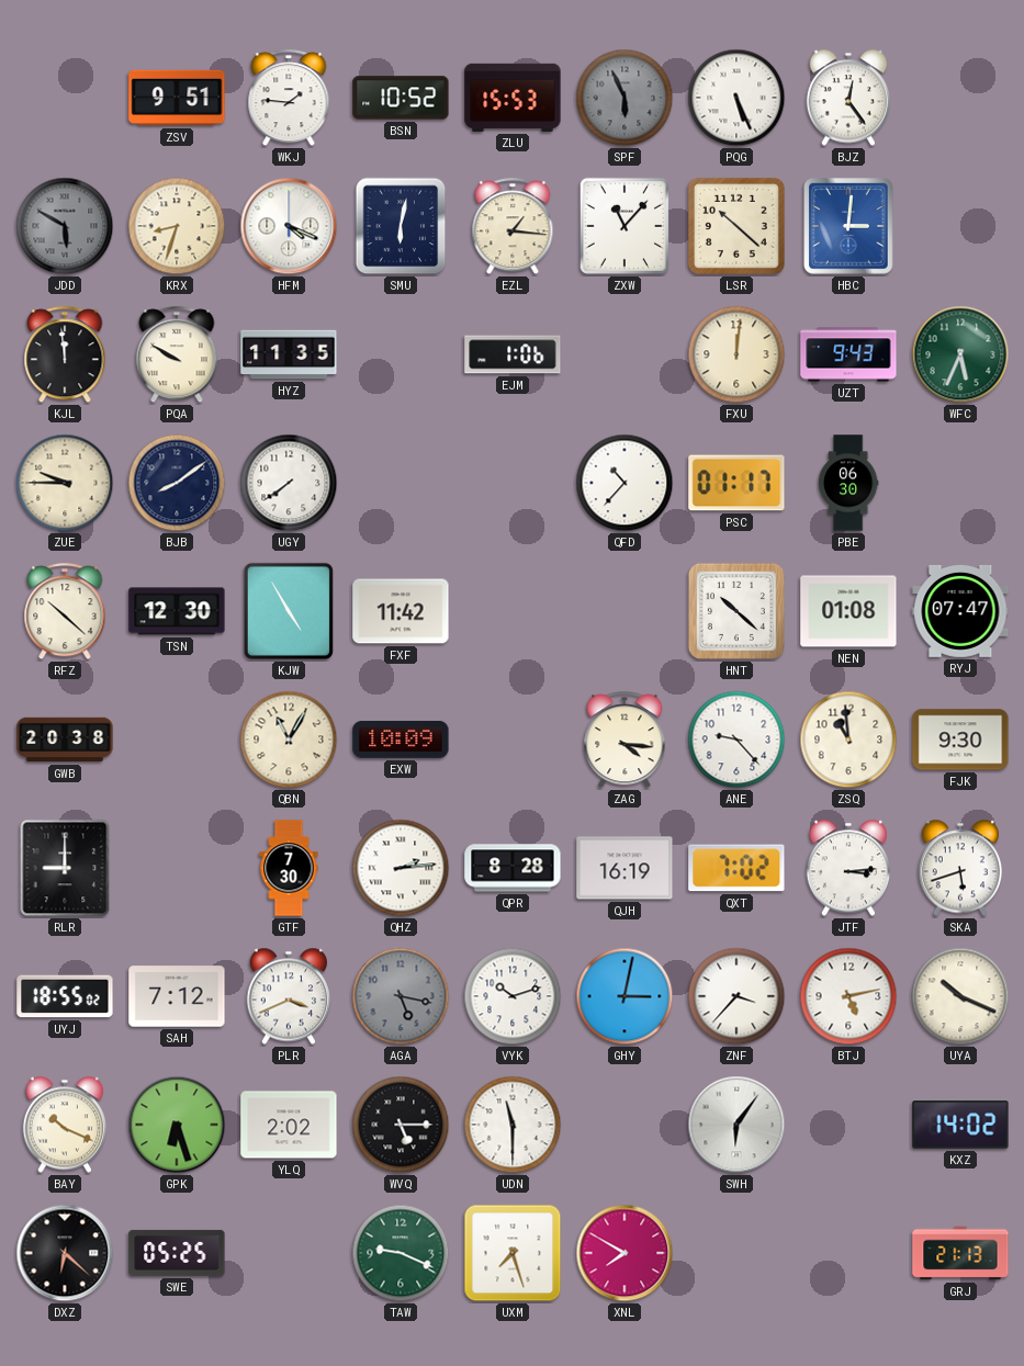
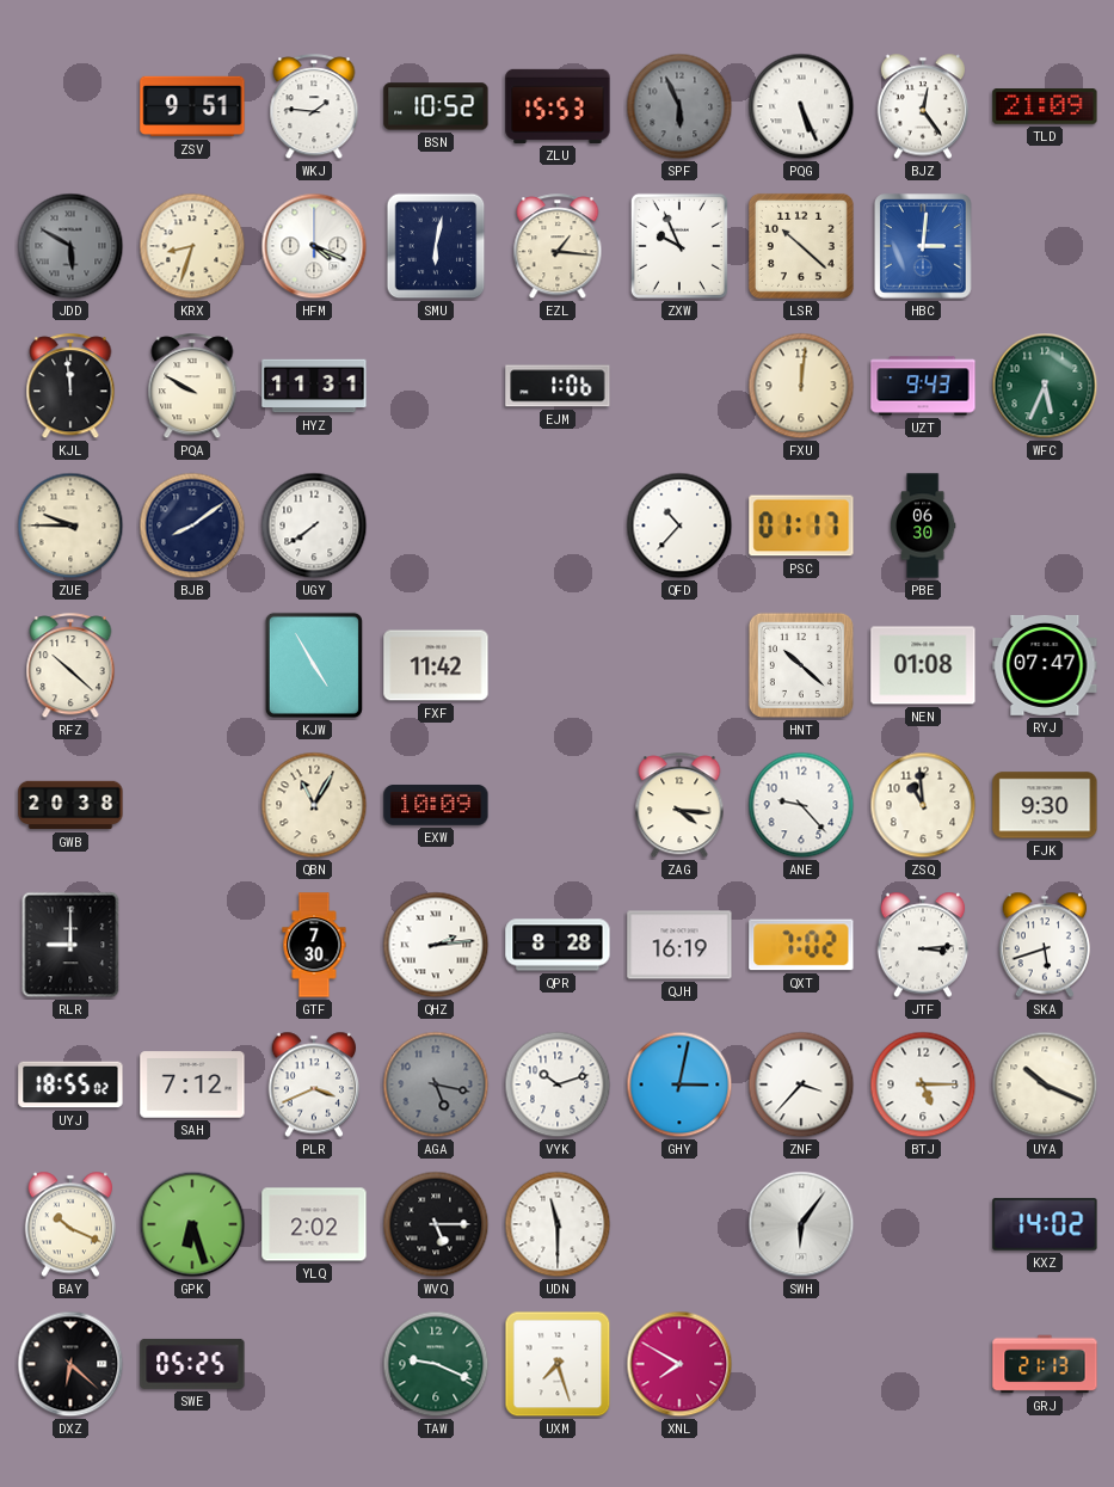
TLD: none -> 21:09 (1045, 106)
ZXW: 11:07 -> 9:56 (679, 246)
HYZ: 11:35 -> 11:31 (314, 386)
TSN: 12:30 -> none (177, 611)
BTJ: 5:13 -> 5:15 (923, 1084)
